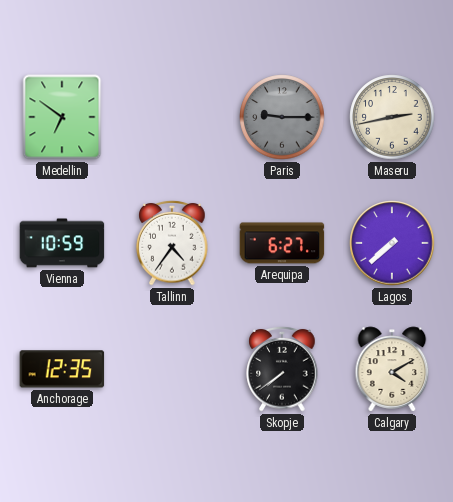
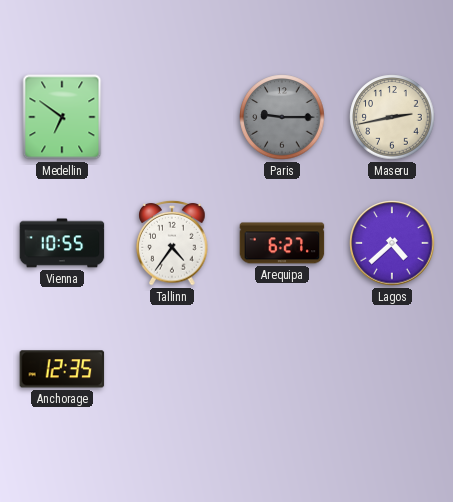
Vienna: 10:59 -> 10:55 (62, 243)
Lagos: 7:38 -> 4:38 (392, 243)
Skopje: 7:39 -> none (282, 370)
Calgary: 4:10 -> none (392, 369)
